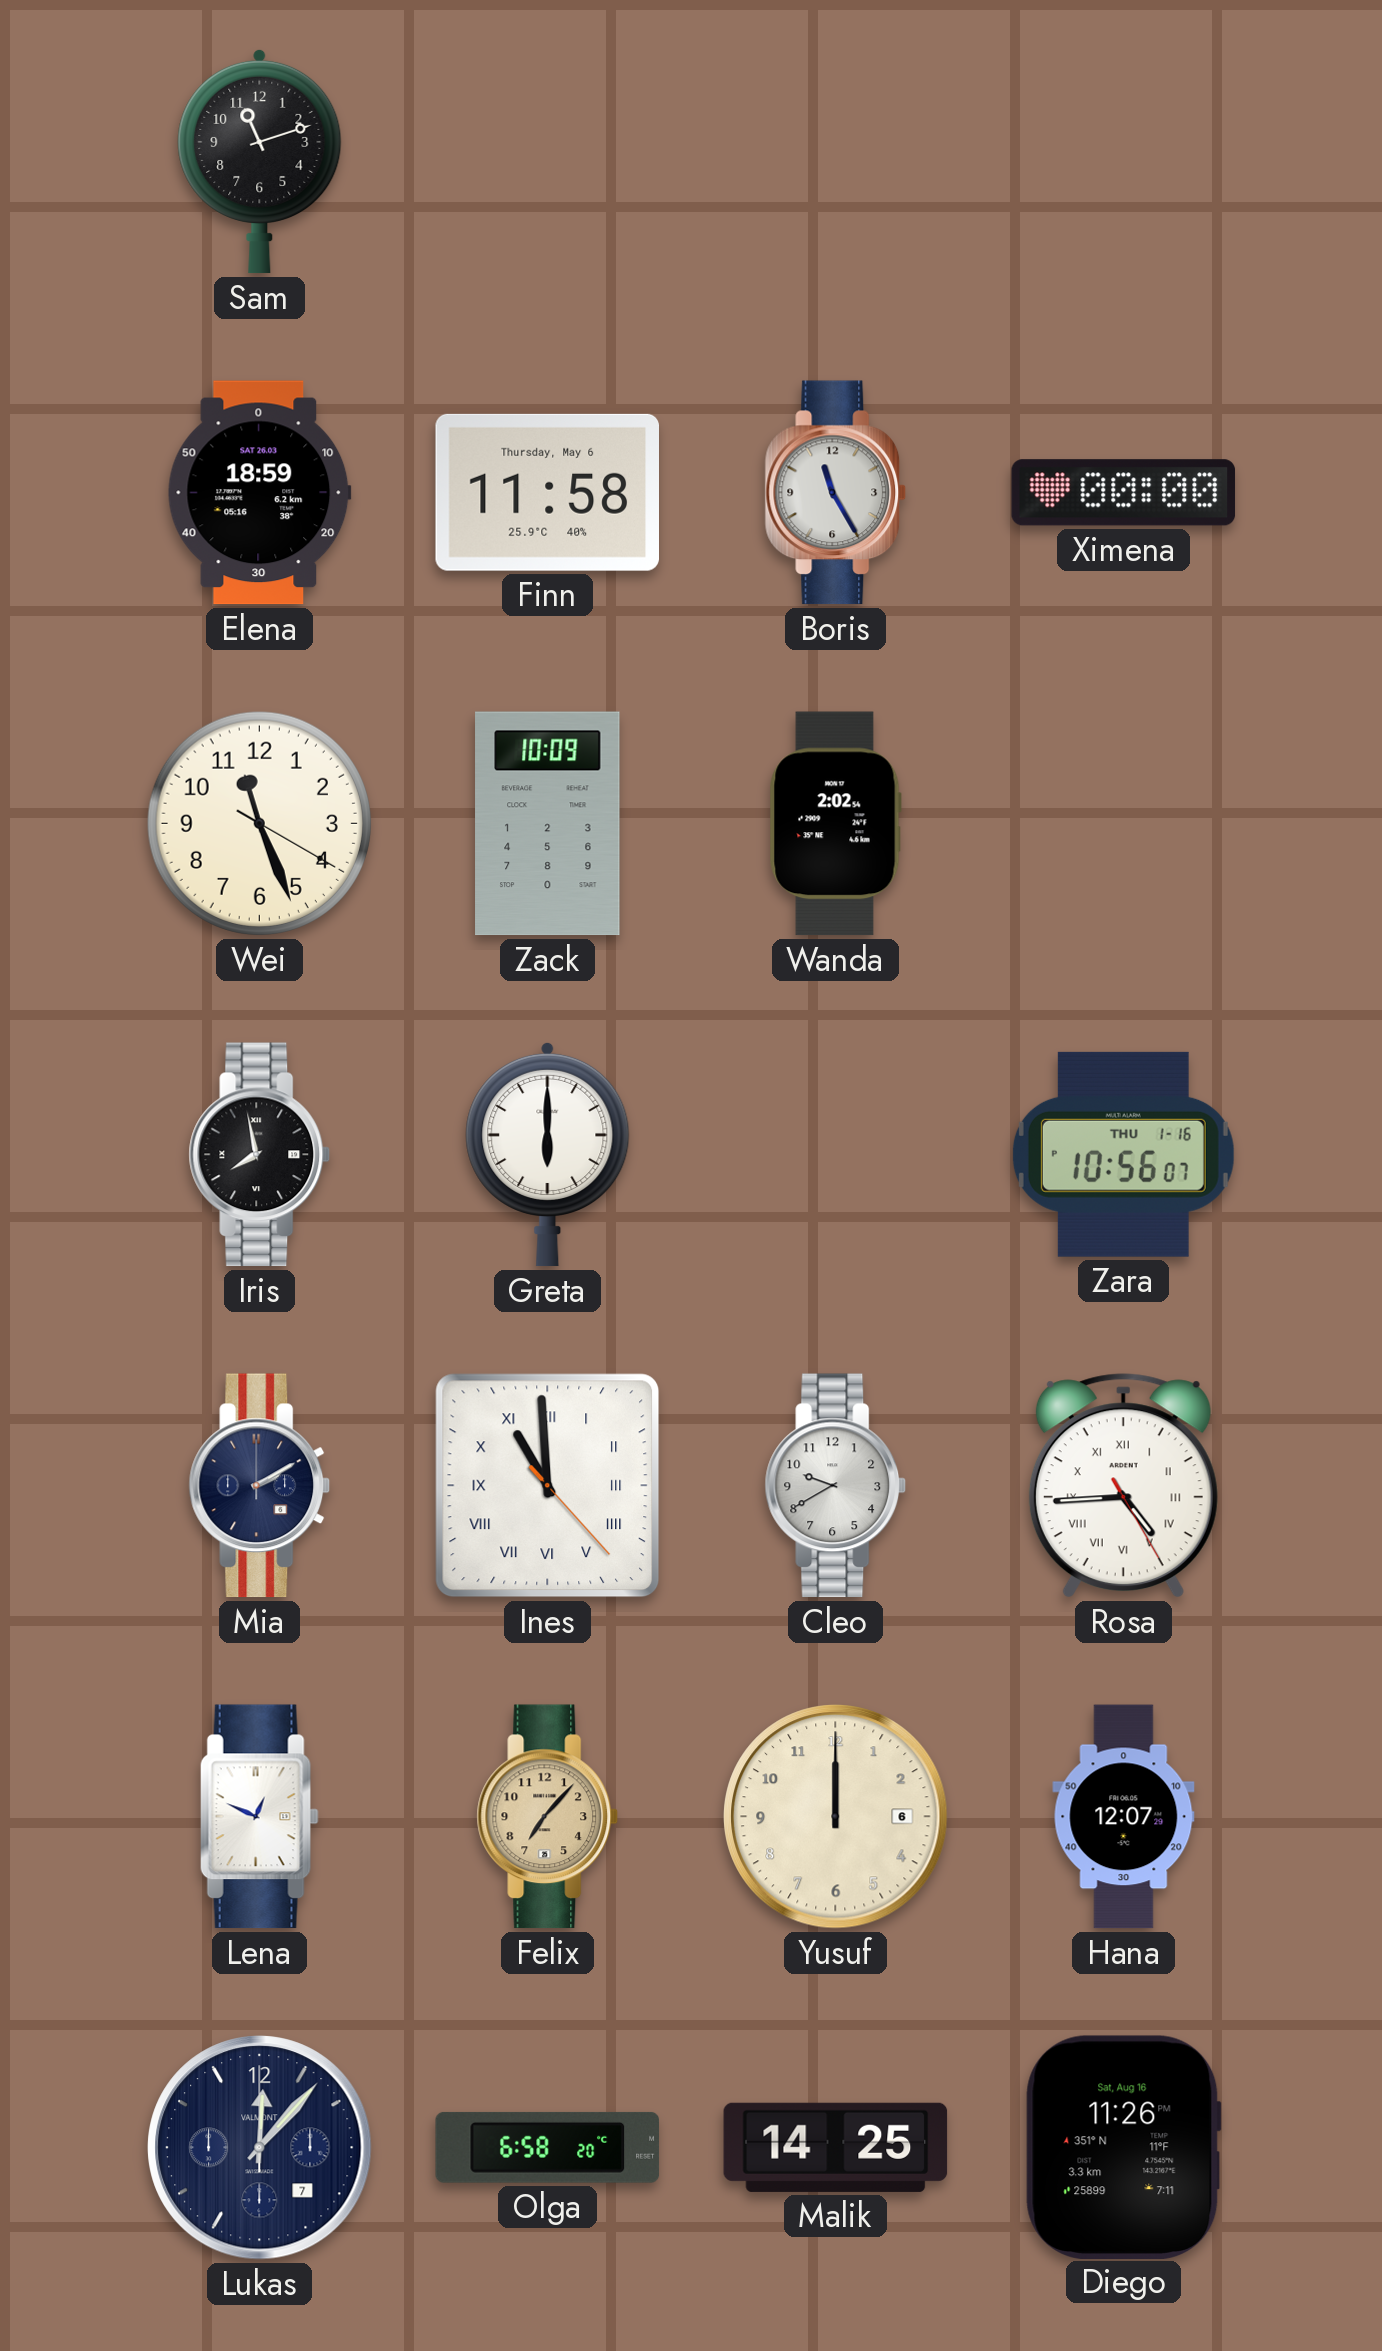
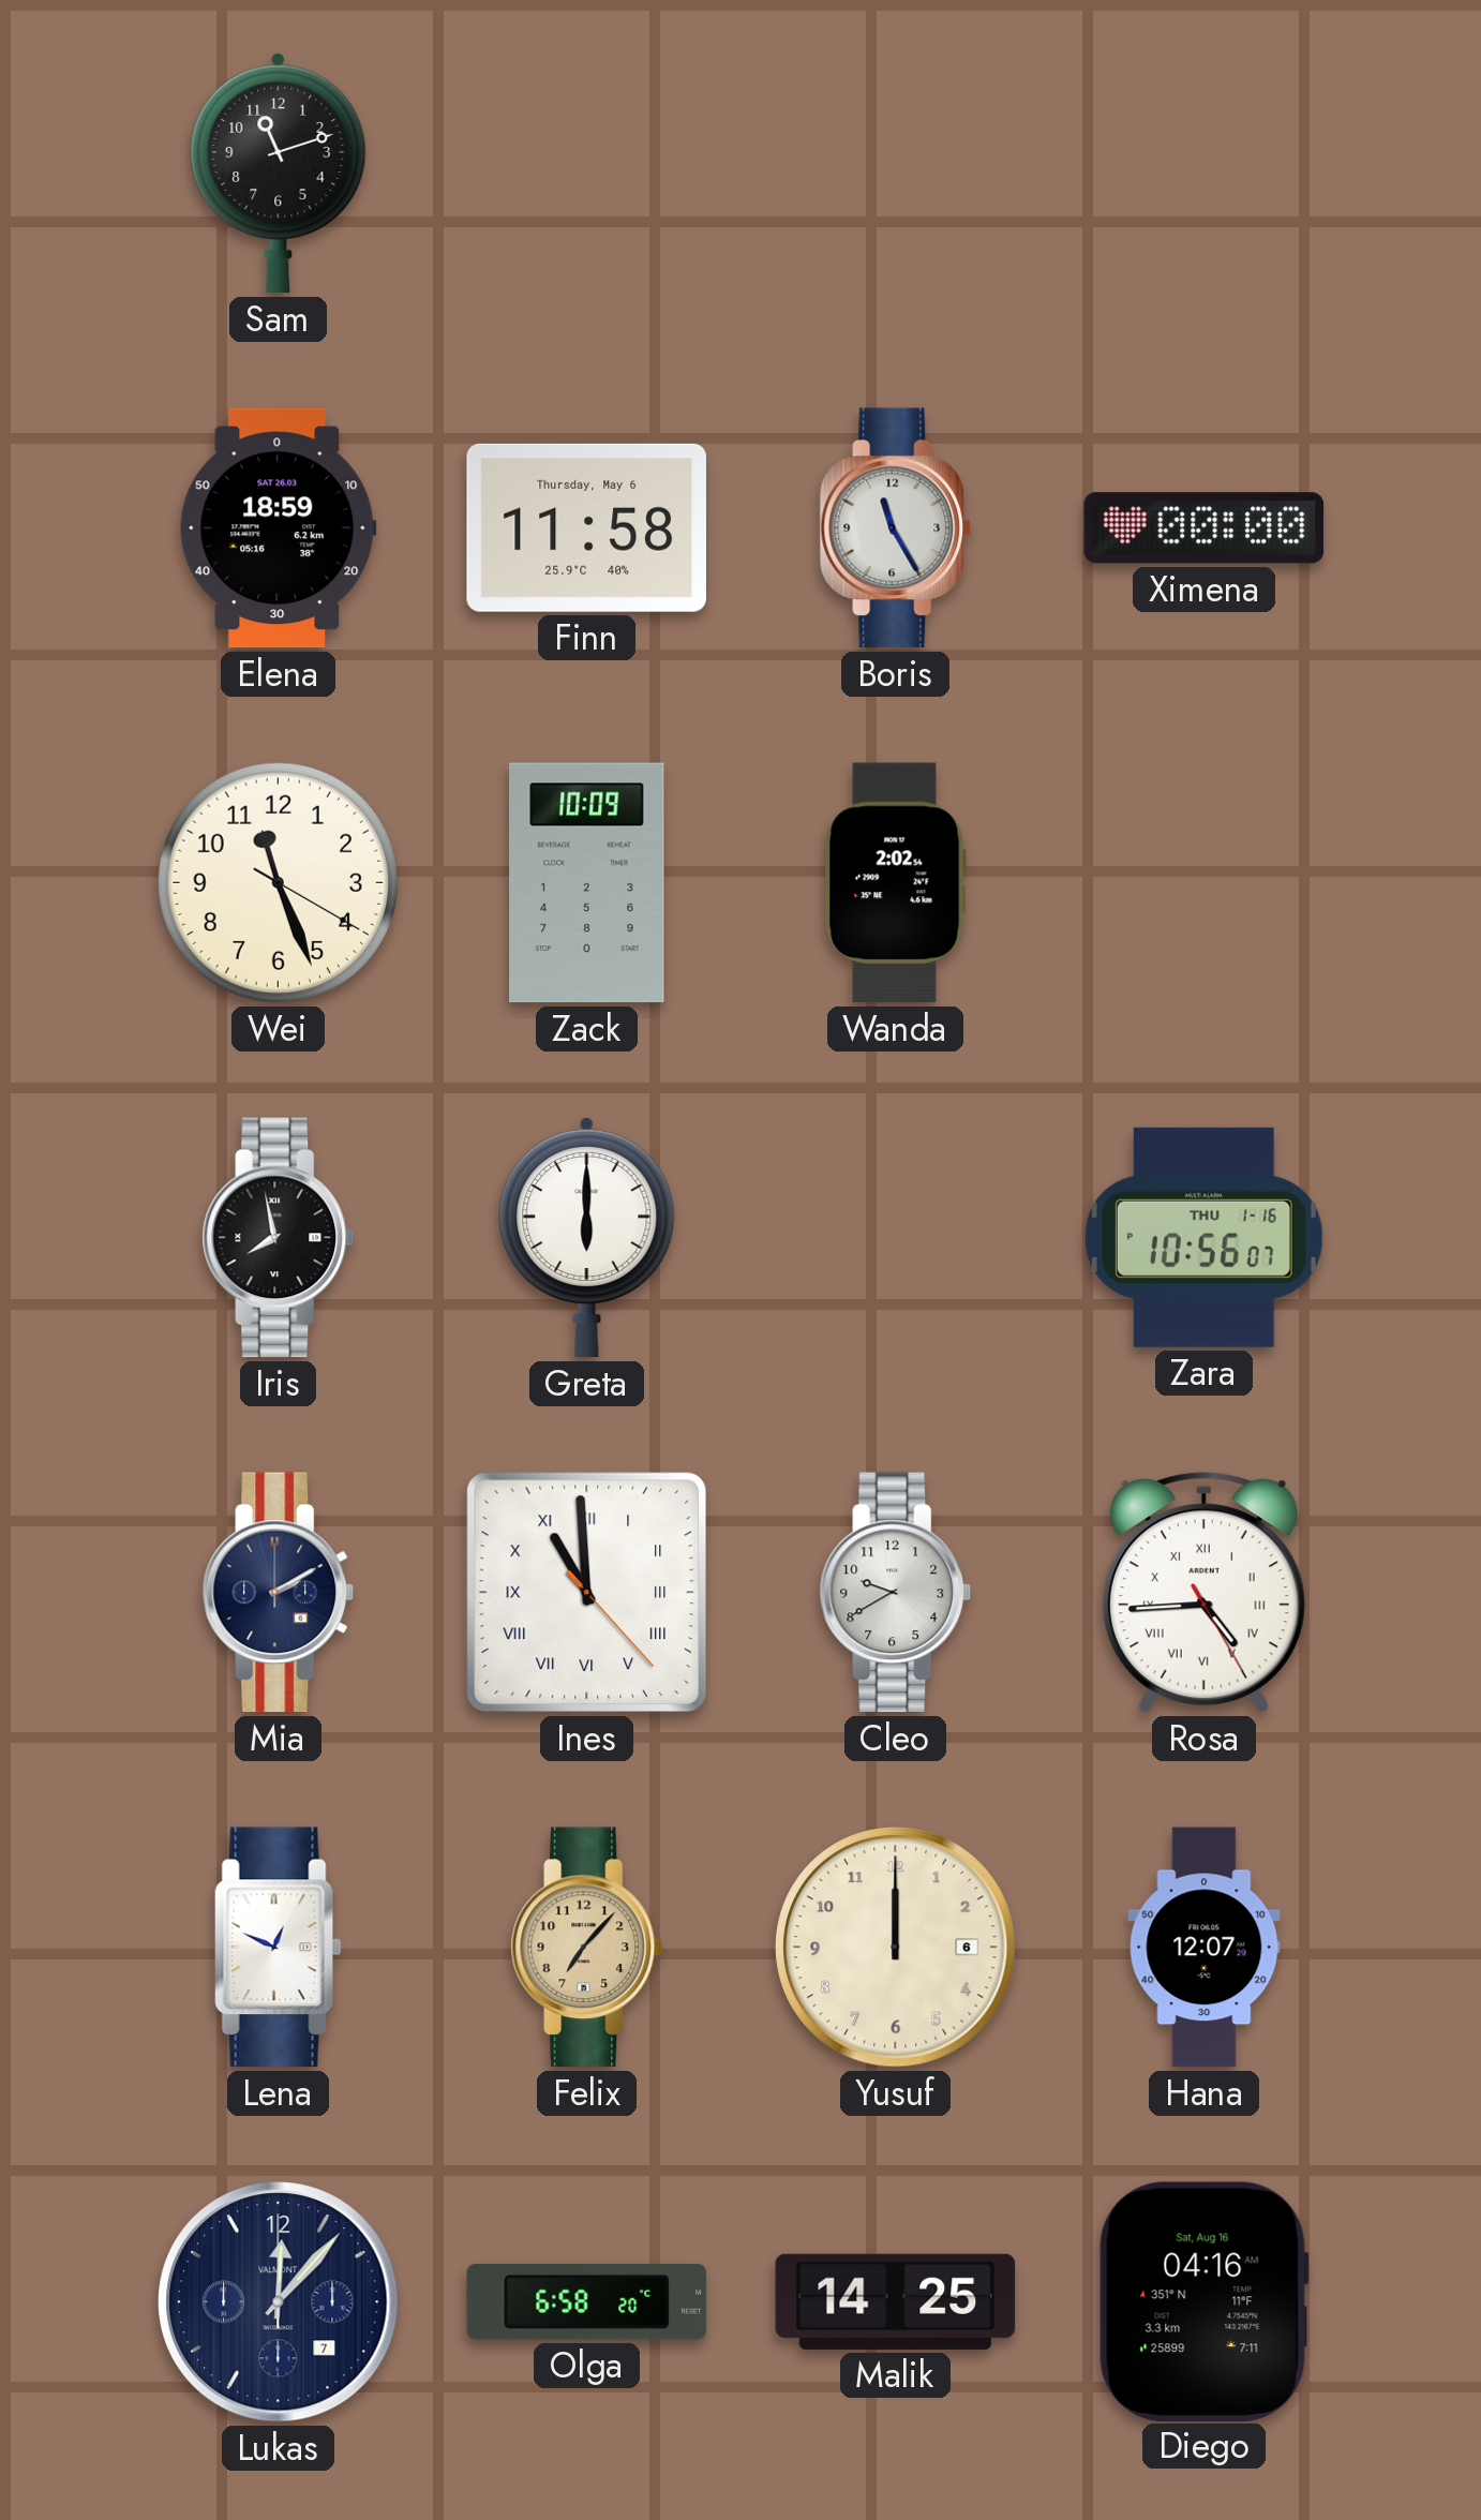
Diego: 11:26 -> 04:16 (1203, 2301)
